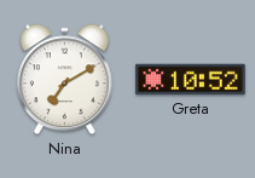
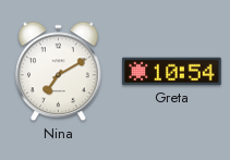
Greta: 10:52 -> 10:54 (172, 72)
